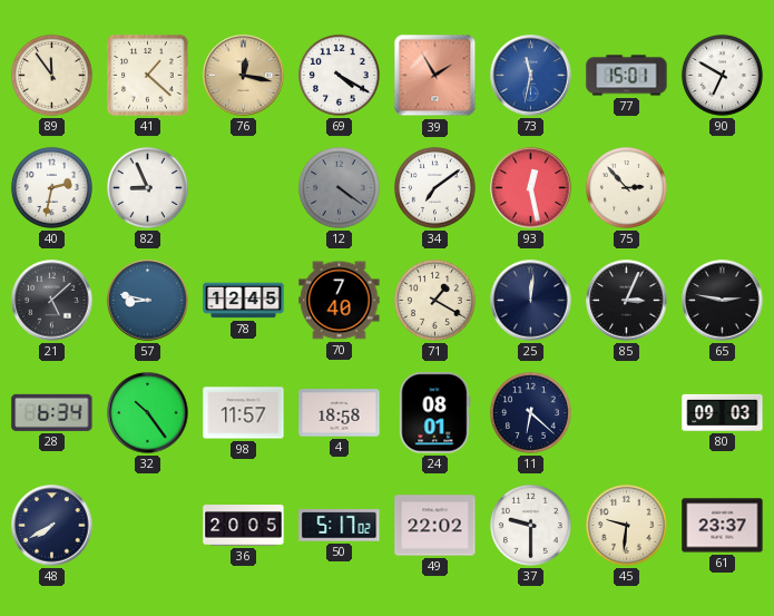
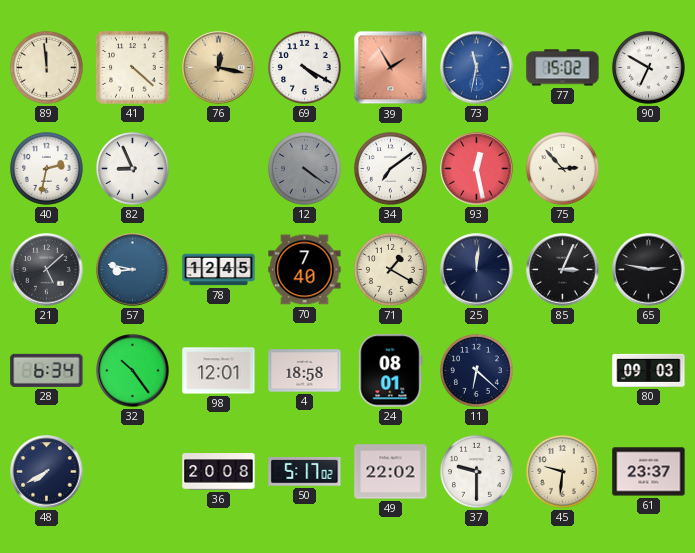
89: 11:54 -> 11:59 (46, 67)
41: 1:22 -> 4:22 (133, 68)
77: 15:01 -> 15:02 (563, 68)
98: 11:57 -> 12:01 (219, 371)
36: 20:05 -> 20:08 (219, 472)
